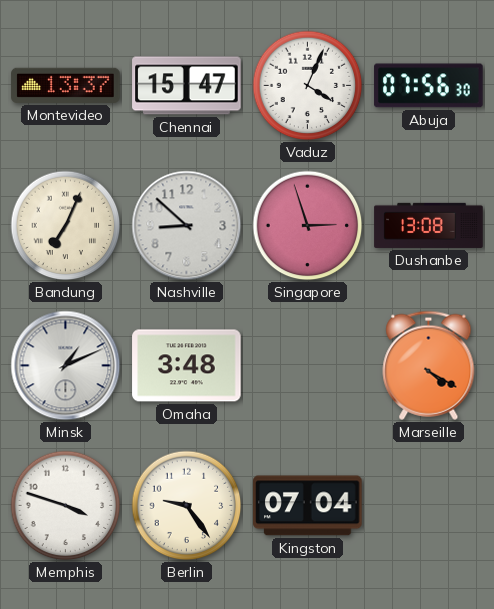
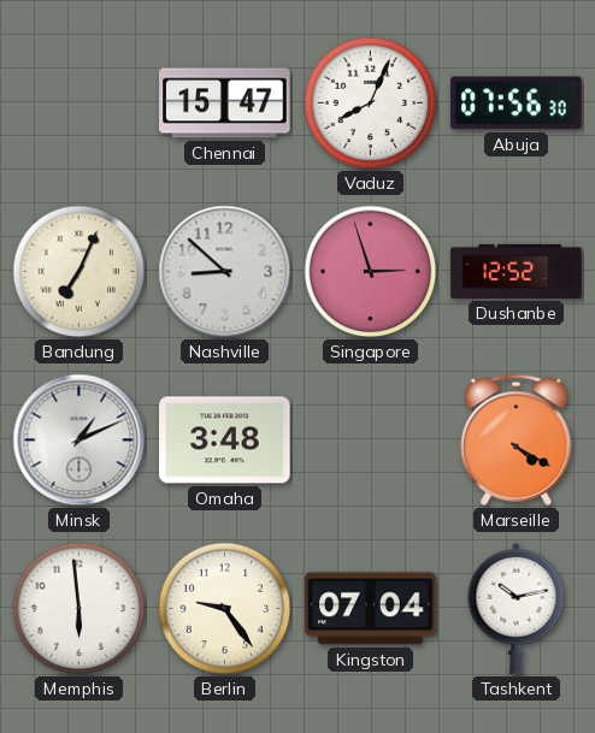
Montevideo: 13:37 -> none (66, 85)
Vaduz: 4:04 -> 8:04 (371, 104)
Dushanbe: 13:08 -> 12:52 (517, 271)
Memphis: 3:48 -> 5:59 (79, 609)
Tashkent: none -> 10:13 (517, 608)
